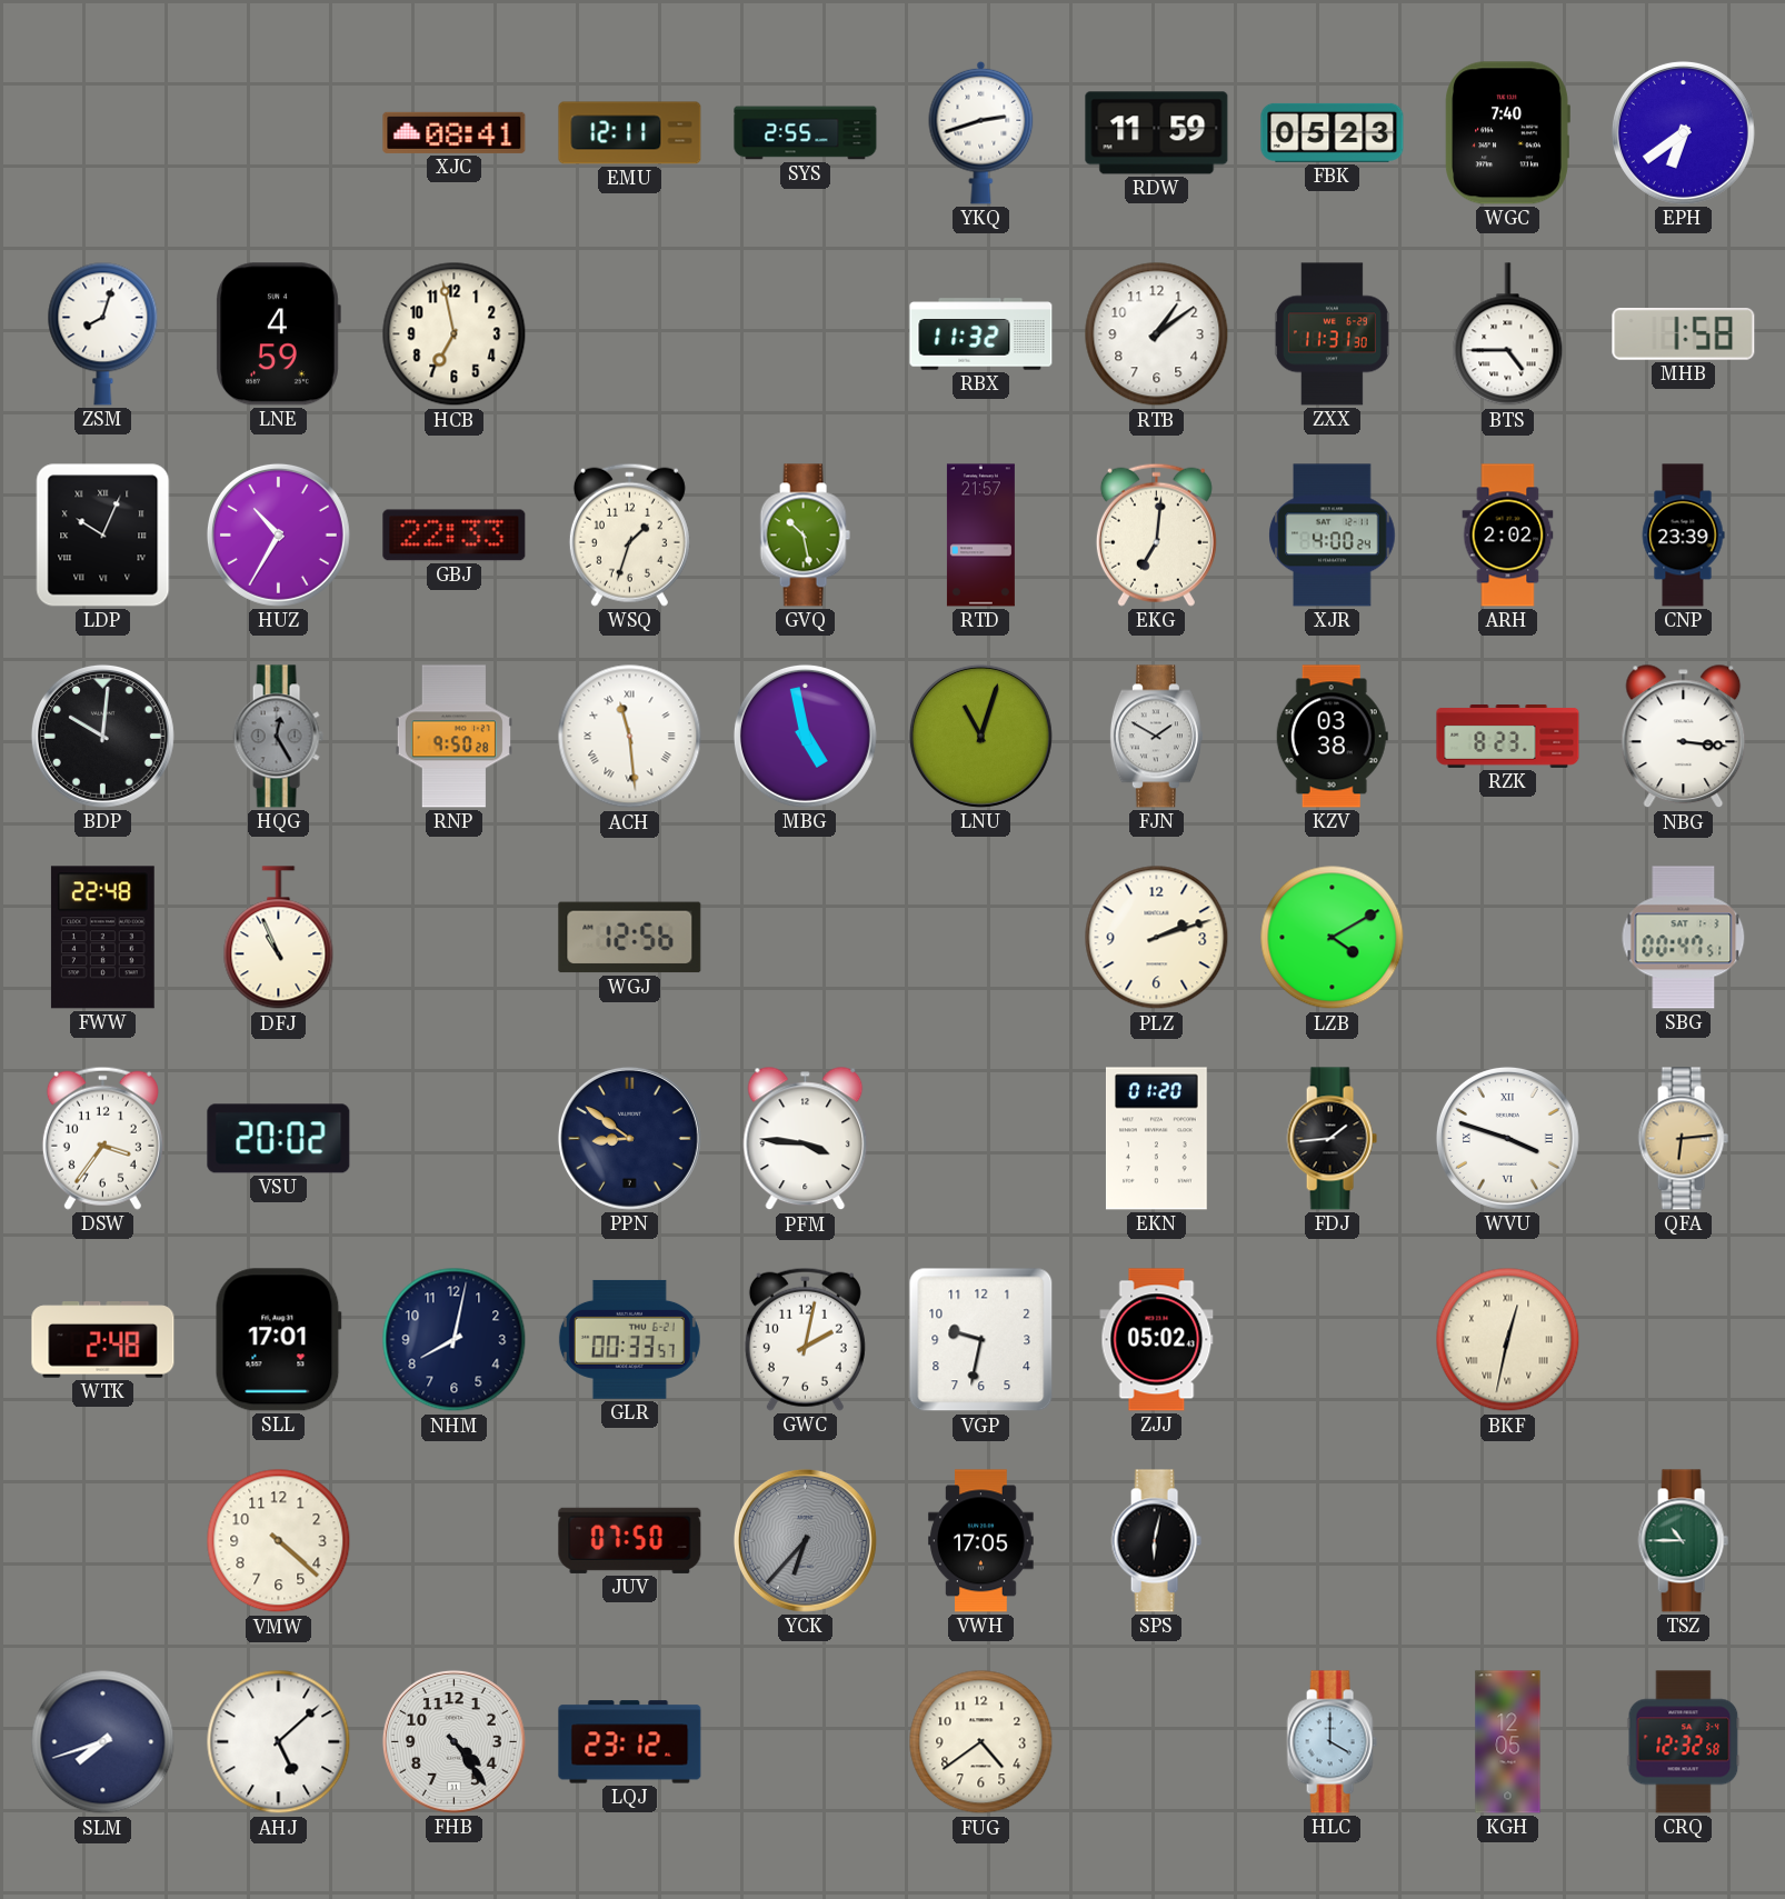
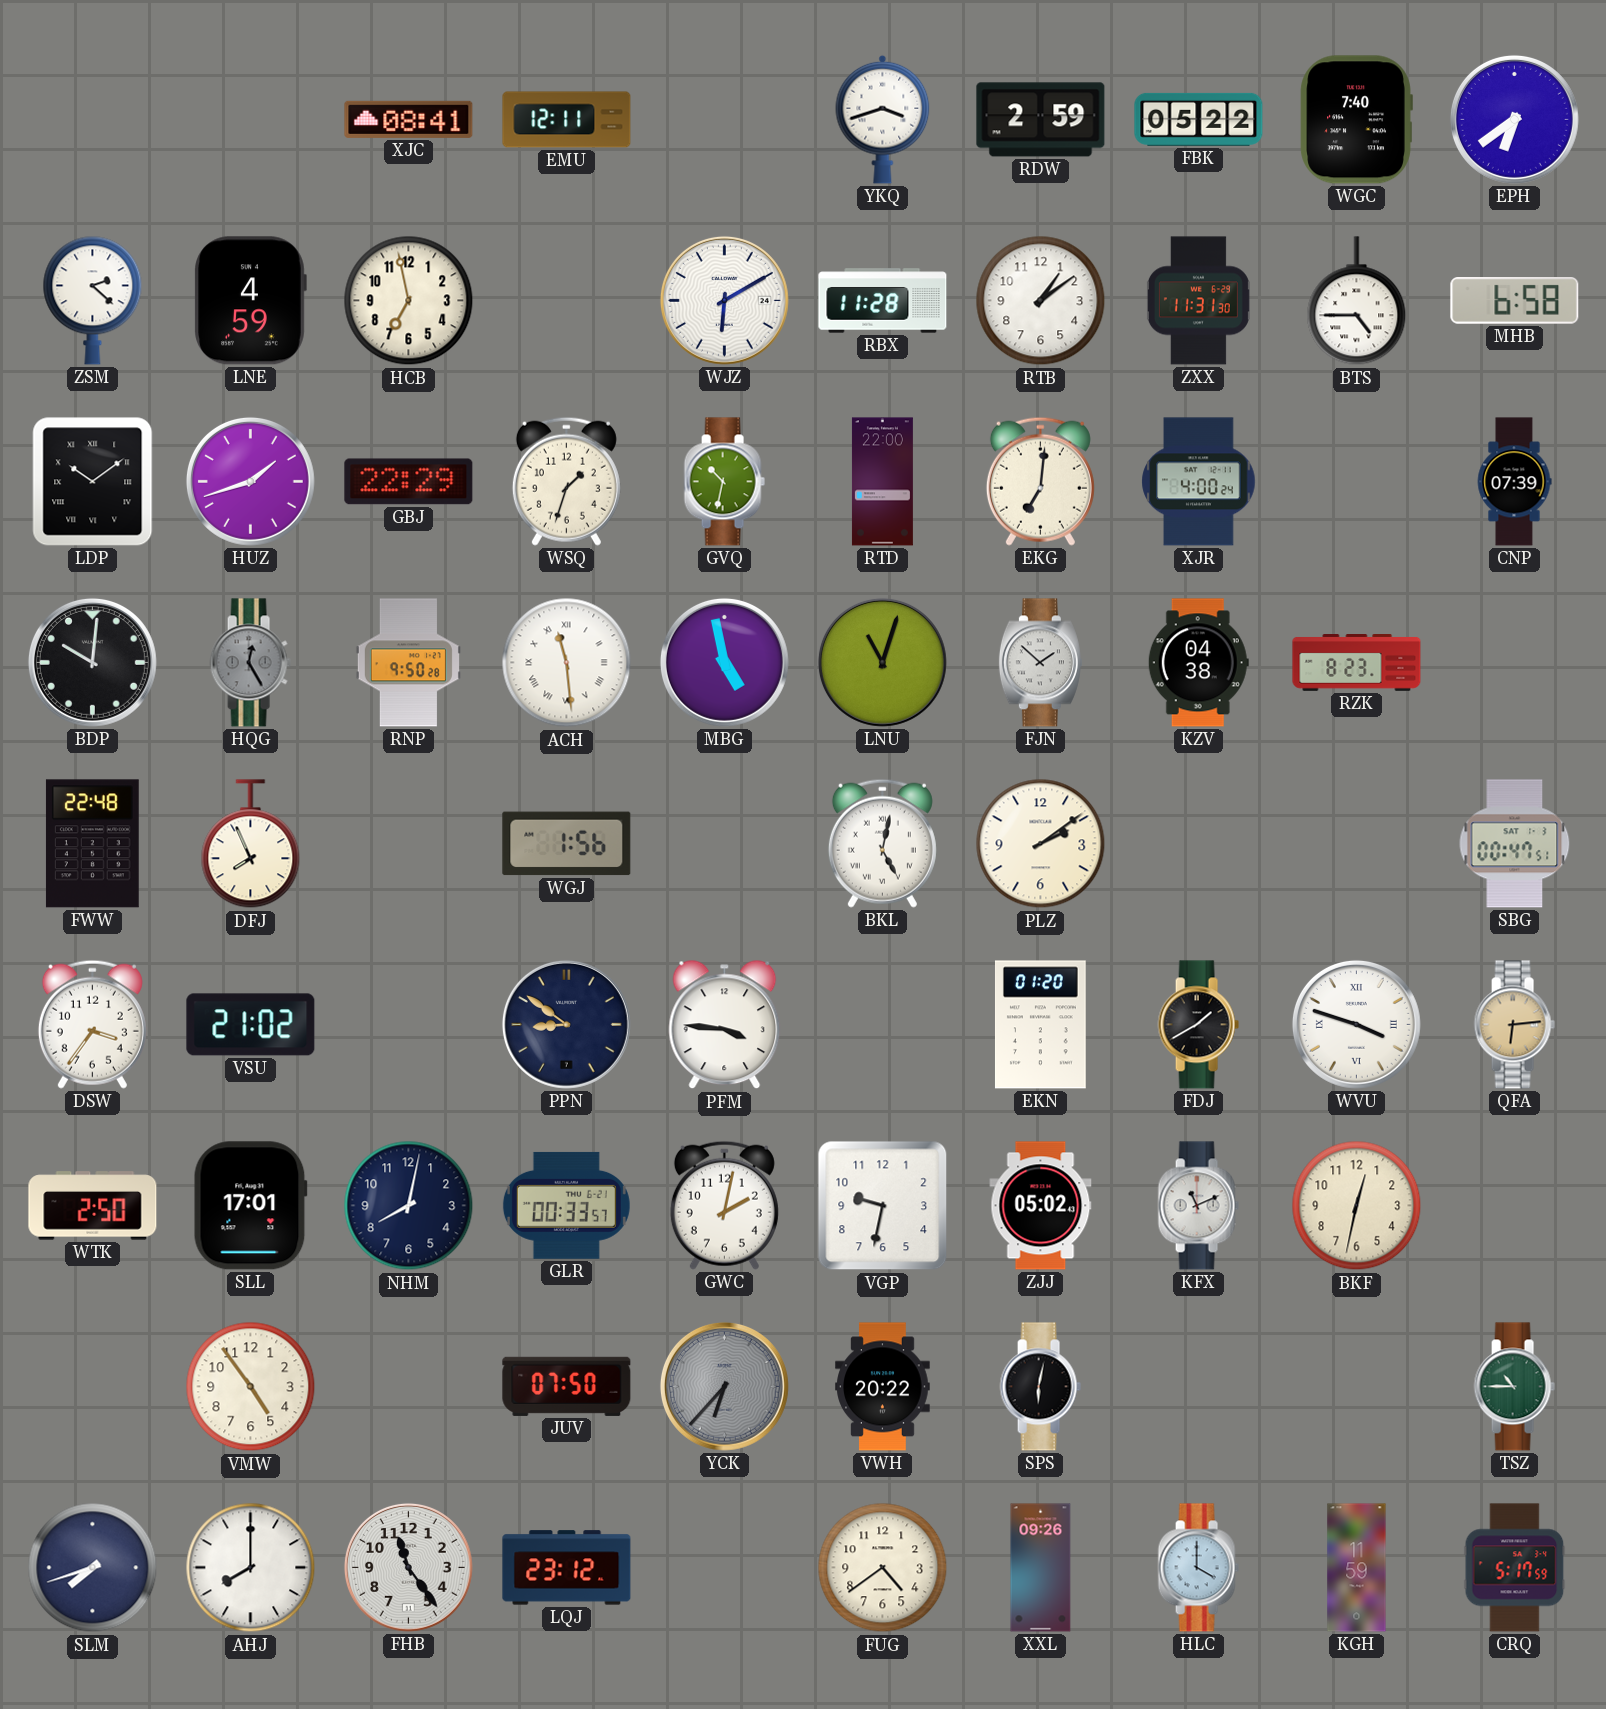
SYS: 2:55 -> none (806, 133)
YKQ: 2:42 -> 3:42 (883, 119)
RDW: 11:59 -> 2:59 (1041, 120)
FBK: 05:23 -> 05:22 (1199, 119)
ZSM: 8:03 -> 2:22 (93, 300)
WJZ: none -> 6:10 (724, 300)
RBX: 11:32 -> 11:28 (883, 301)
MHB: 1:58 -> 6:58 (1515, 301)
LDP: 10:04 -> 10:09 (93, 482)
HUZ: 10:35 -> 1:42 (250, 481)
GBJ: 22:33 -> 22:29 (409, 482)
GVQ: 10:28 -> 10:32 (724, 482)
RTD: 21:57 -> 22:00 (882, 482)
ARH: 2:02 -> none (1508, 536)
CNP: 23:39 -> 07:39 (1514, 482)
FJN: 1:50 -> 1:52 (1040, 663)
KZV: 03:38 -> 04:38 (1198, 663)
NBG: 3:16 -> none (1684, 737)
DFJ: 10:56 -> 7:56 (251, 844)
WGJ: 12:56 -> 1:56 (567, 844)
BKL: none -> 5:02 (882, 843)
PLZ: 2:12 -> 2:09 (1041, 844)
LZB: 4:10 -> none (1333, 938)
VSU: 20:02 -> 21:02 (251, 1025)
FDJ: 1:44 -> 1:40 (1198, 1025)
WTK: 2:48 -> 2:50 (93, 1206)
KFX: none -> 11:11 (1198, 1206)
BKF numerals: Roman -> Arabic (1357, 1206)
VMW: 4:22 -> 4:54 (251, 1387)
VWH: 17:05 -> 20:22 (883, 1387)
AHJ: 5:08 -> 8:00 (251, 1568)
FHB: 4:24 -> 11:24 (408, 1567)
XXL: none -> 09:26 (1041, 1568)
KGH: 12:05 -> 11:59 (1357, 1568)
CRQ: 12:32 -> 5:17 (1515, 1568)
